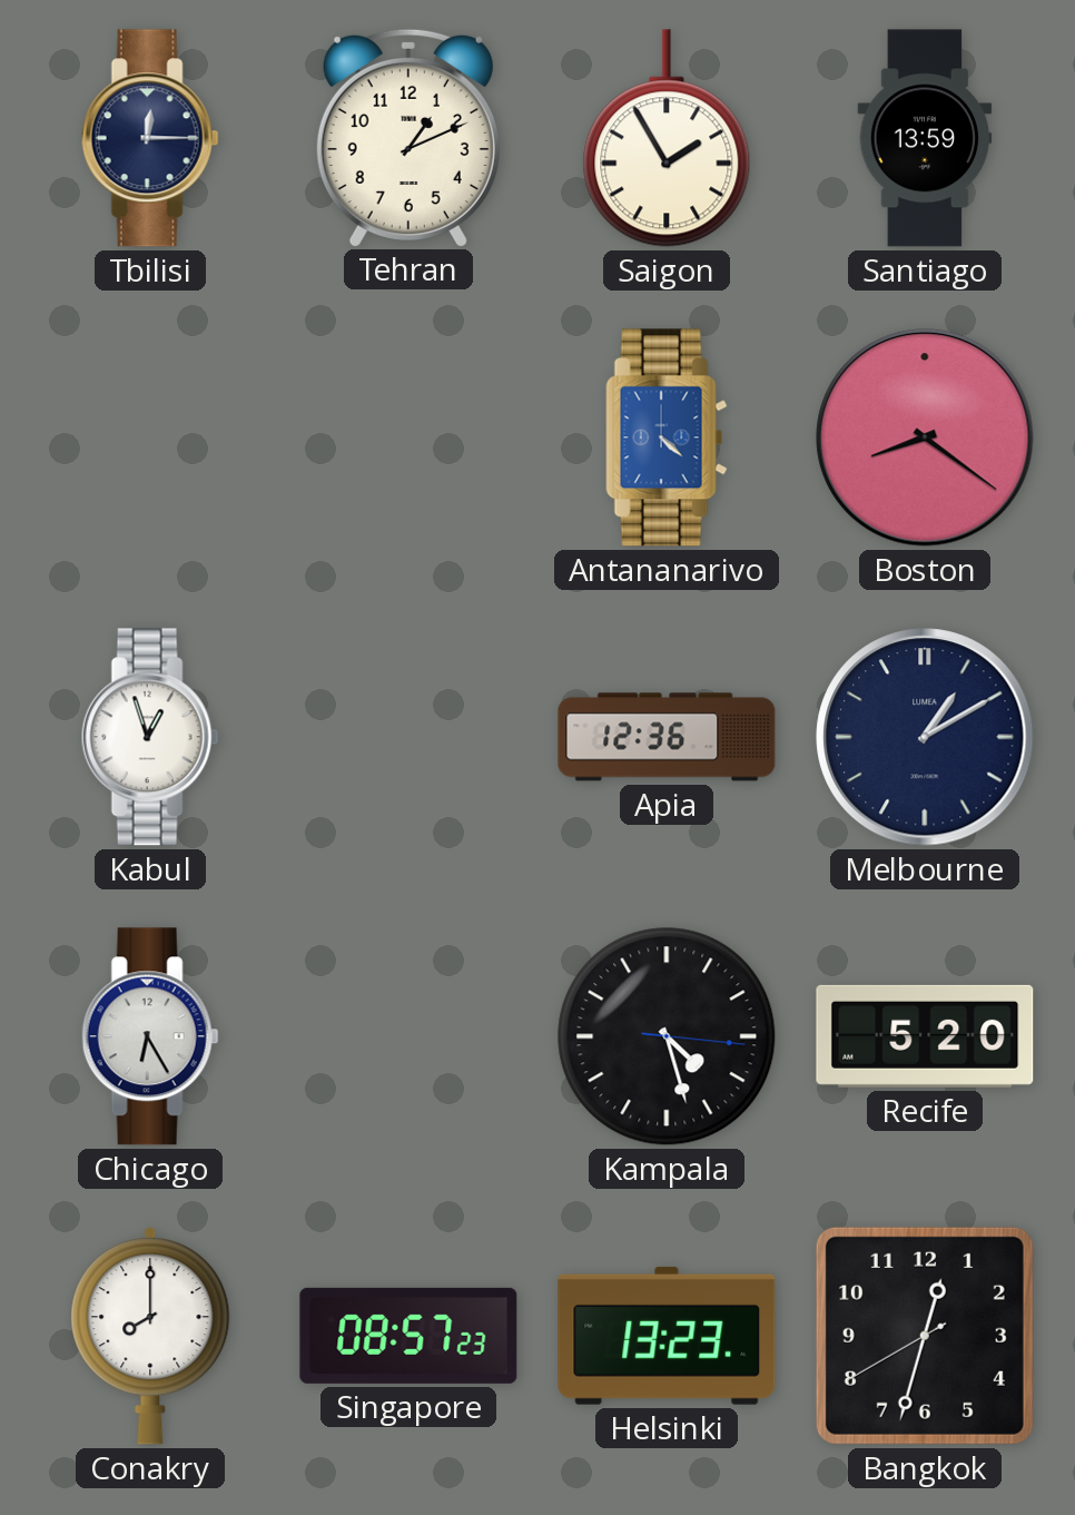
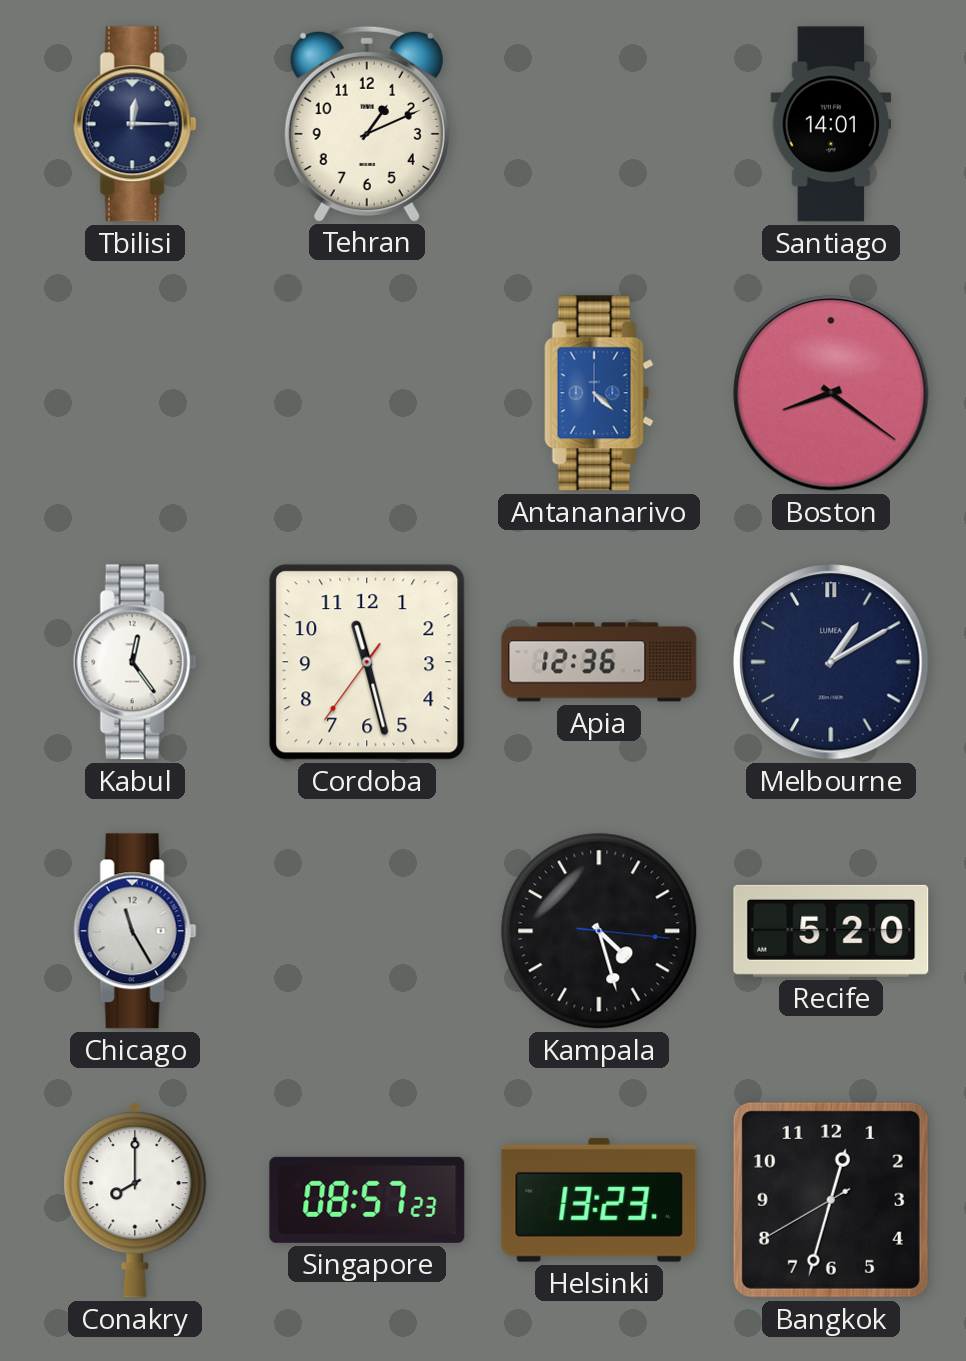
Saigon: 1:55 -> none (667, 138)
Santiago: 13:59 -> 14:01 (831, 124)
Kabul: 12:57 -> 12:24 (135, 662)
Cordoba: none -> 11:27 (367, 662)
Chicago: 6:25 -> 11:25 (135, 931)
